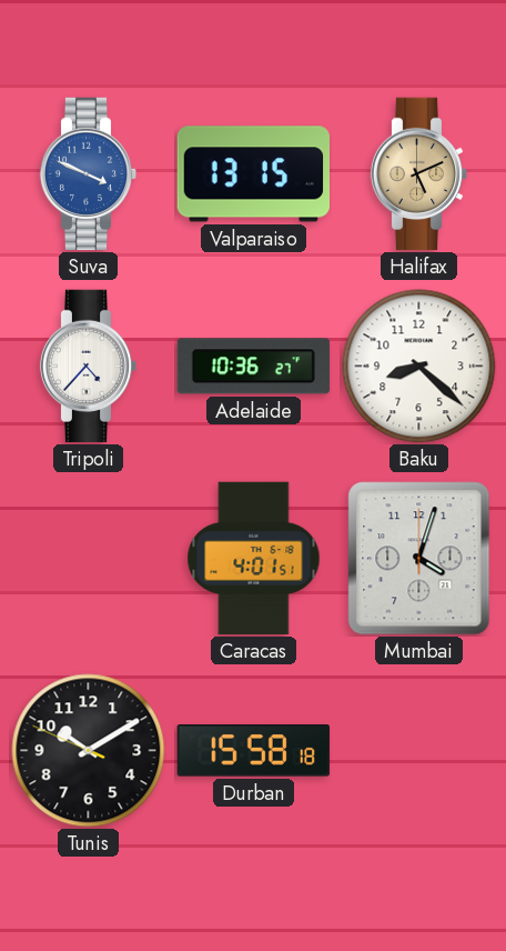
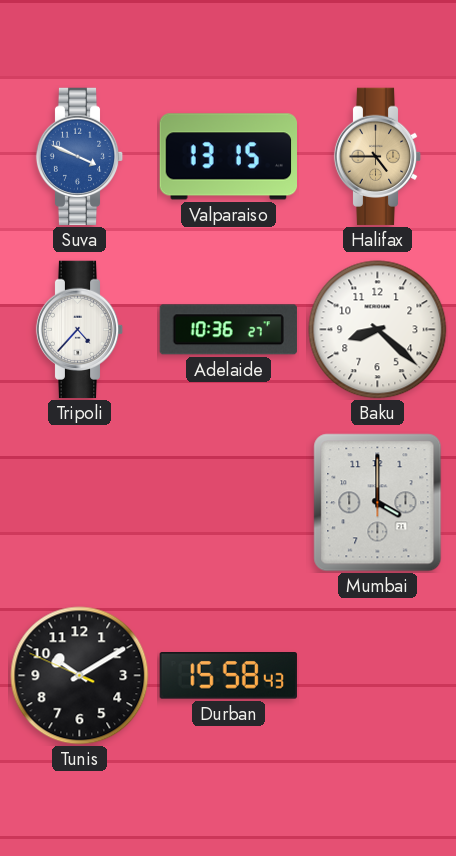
Halifax: 5:11 -> 4:45 (378, 157)
Caracas: 4:01 -> none (254, 559)
Mumbai: 4:03 -> 4:00 (378, 503)
Durban: 15:58:18 -> 15:58:43 (228, 676)
